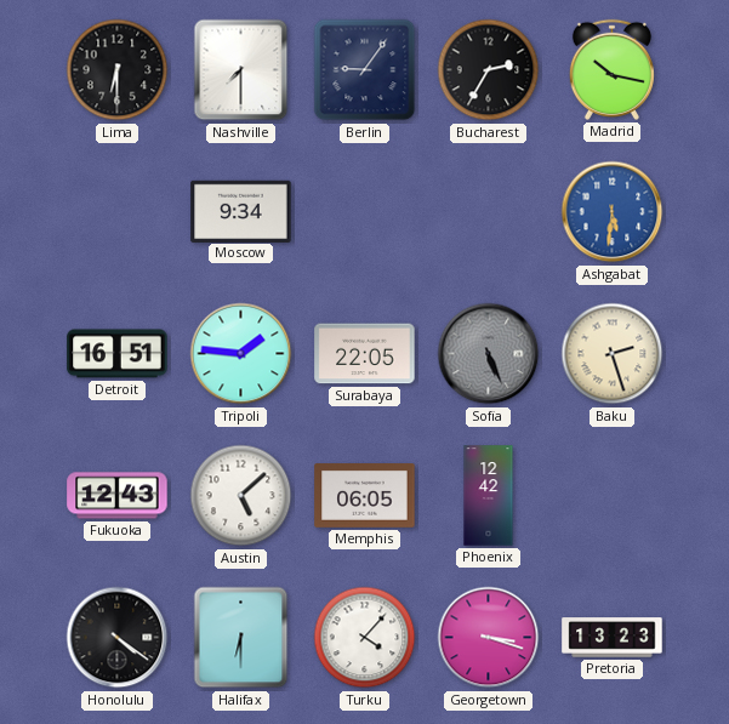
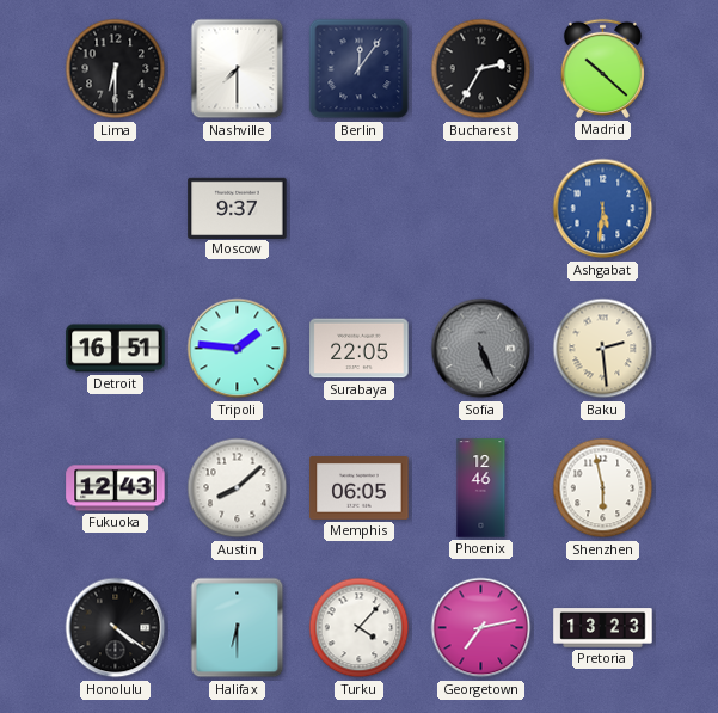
Berlin: 9:06 -> 12:06 (360, 69)
Madrid: 10:17 -> 10:22 (602, 68)
Moscow: 9:34 -> 9:37 (238, 208)
Baku: 2:27 -> 2:29 (603, 349)
Austin: 5:08 -> 8:08 (238, 488)
Phoenix: 12:42 -> 12:46 (481, 488)
Shenzhen: none -> 5:58 (603, 488)
Georgetown: 3:18 -> 7:13 (481, 628)
